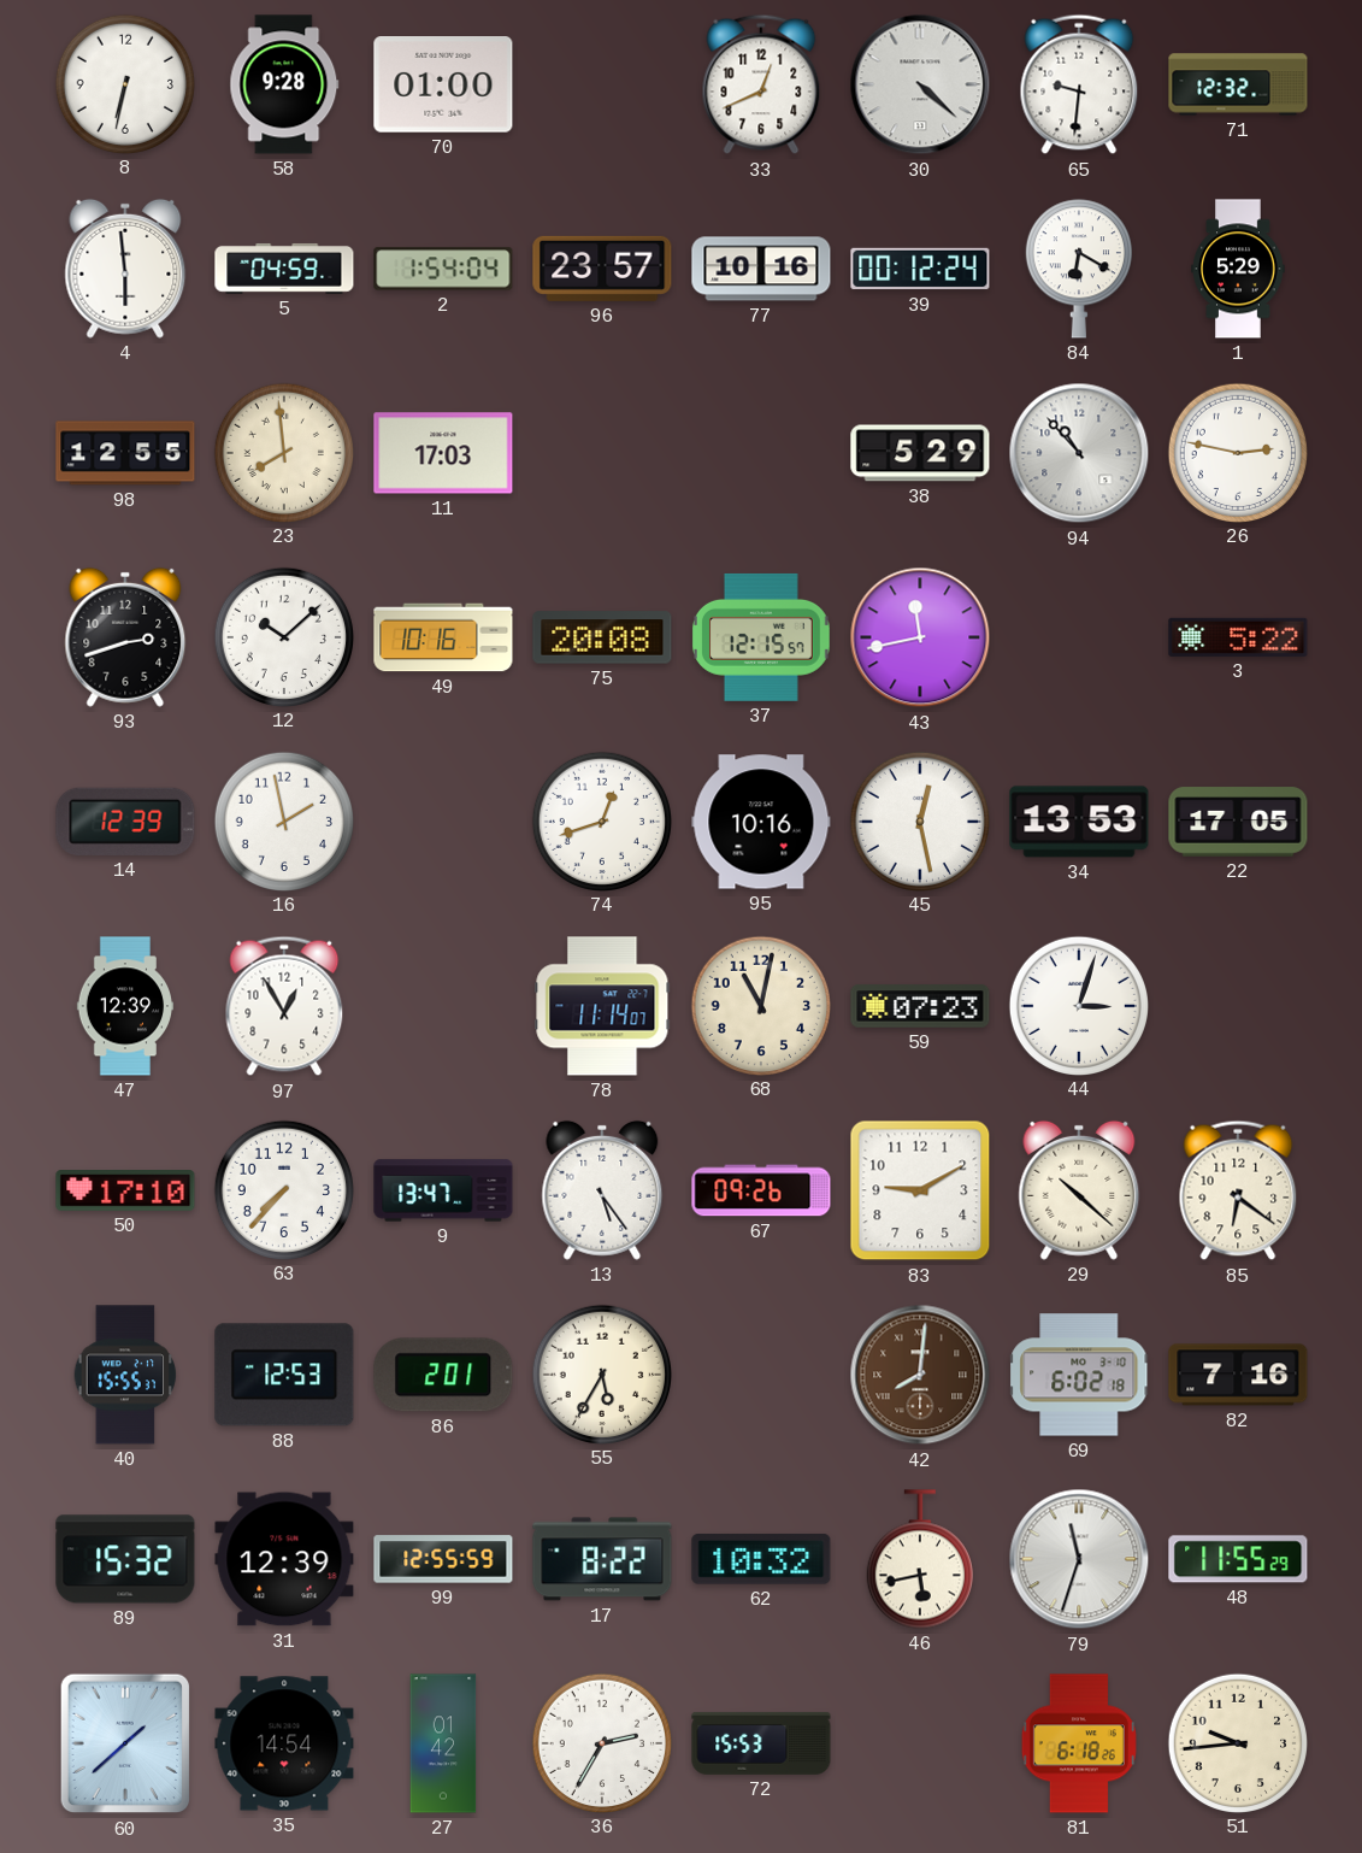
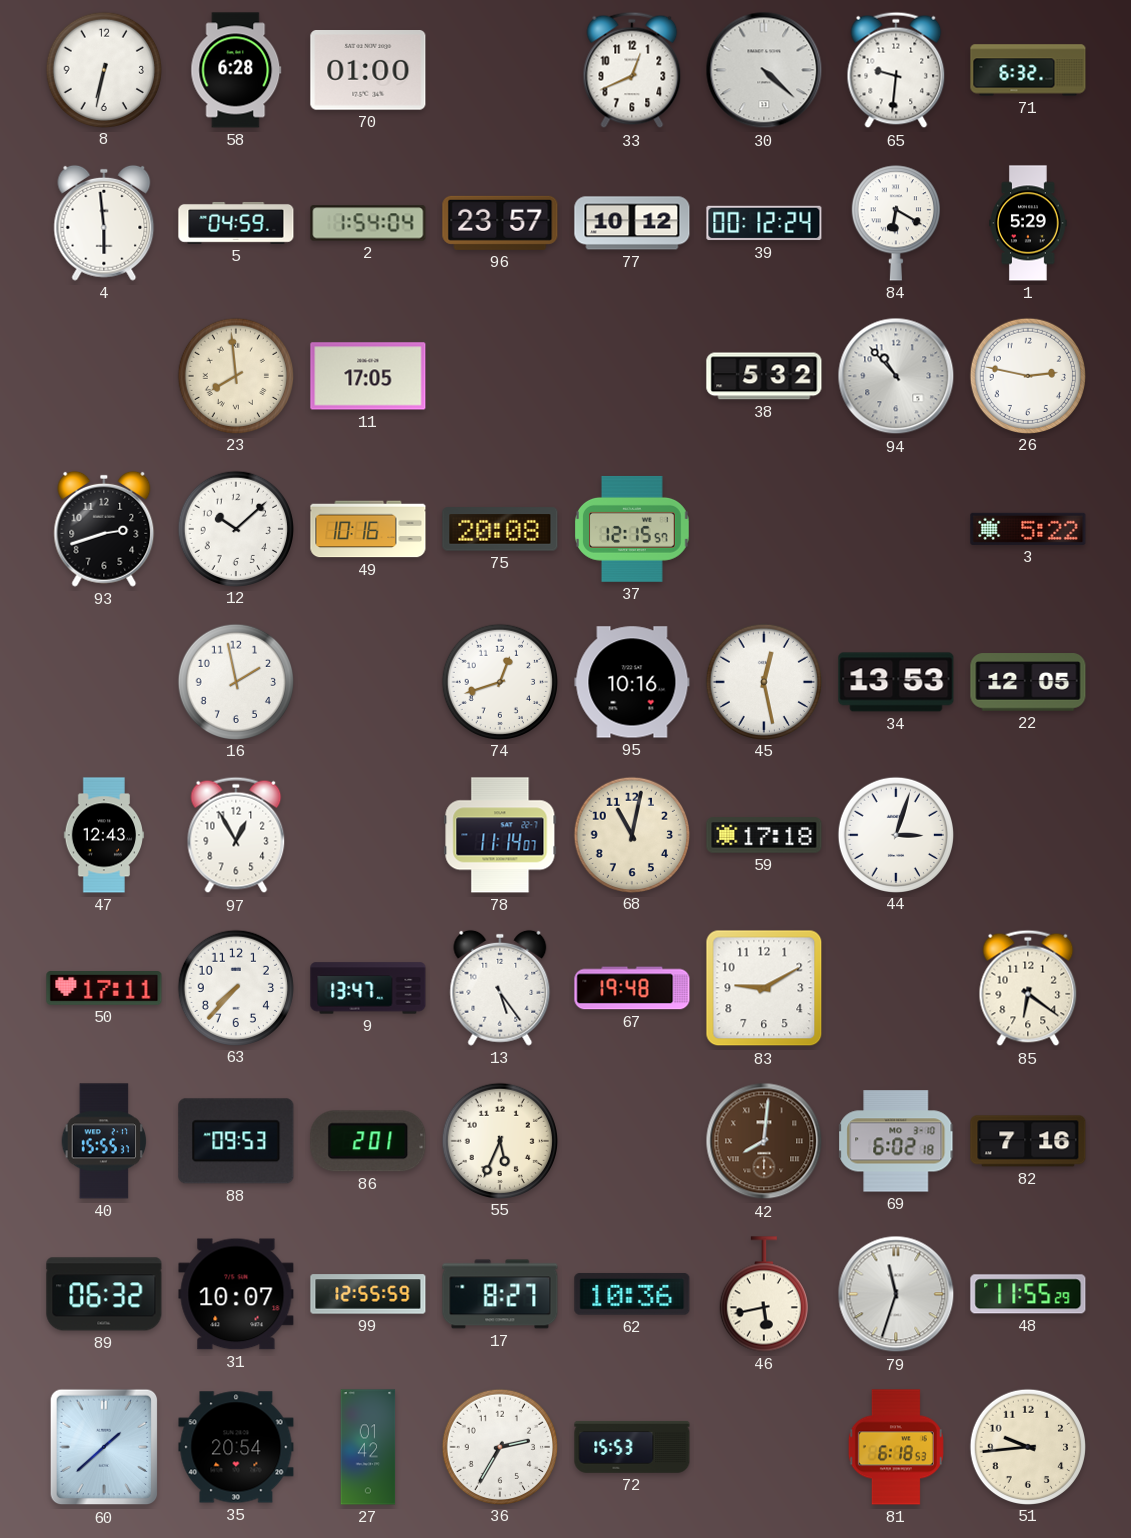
58: 9:28 -> 6:28 (236, 70)
71: 12:32 -> 6:32 (1028, 70)
77: 10:16 -> 10:12 (632, 223)
98: 12:55 -> none (125, 453)
11: 17:03 -> 17:05 (368, 376)
38: 5:29 -> 5:32 (764, 376)
43: 11:43 -> none (920, 637)
14: 12:39 -> none (125, 822)
22: 17:05 -> 12:05 (1028, 682)
47: 12:39 -> 12:43 (104, 835)
59: 07:23 -> 17:18 (764, 835)
50: 17:10 -> 17:11 (104, 989)
67: 09:26 -> 19:48 (632, 988)
29: 10:22 -> none (1079, 1190)
88: 12:53 -> 09:53 (236, 1141)
55: 5:35 -> 5:34 (499, 1140)
89: 15:32 -> 06:32 (104, 1294)
31: 12:39 -> 10:07 (236, 1294)
17: 8:22 -> 8:27 (500, 1294)
62: 10:32 -> 10:36 (632, 1294)
35: 14:54 -> 20:54 (236, 1447)
81: 6:18:26 -> 6:18:53 (896, 1447)
